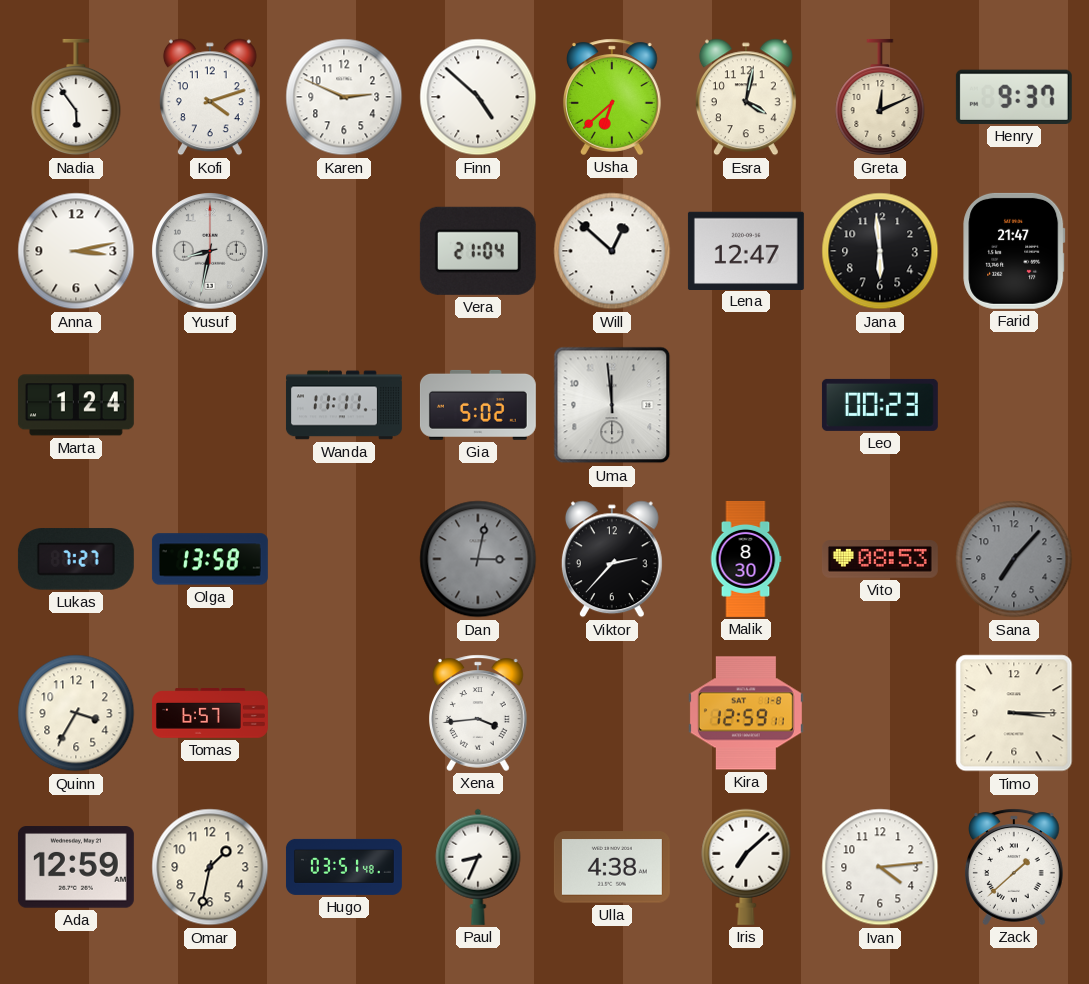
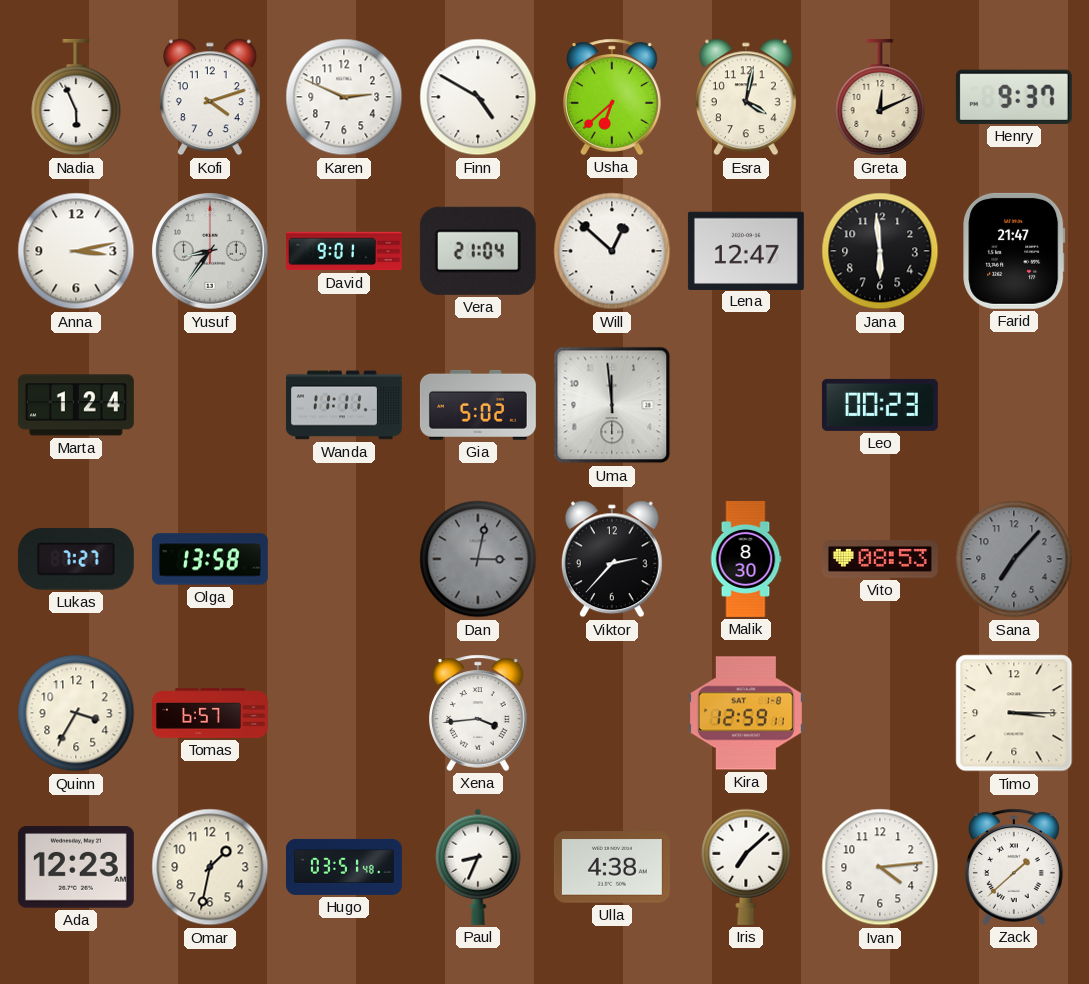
Nadia: 5:54 -> 5:56 (76, 97)
Finn: 4:52 -> 4:50 (478, 97)
Yusuf: 8:32 -> 8:36 (210, 251)
David: none -> 9:01 (344, 251)
Ada: 12:59 -> 12:23 (76, 867)
